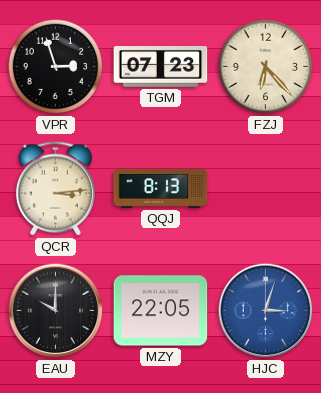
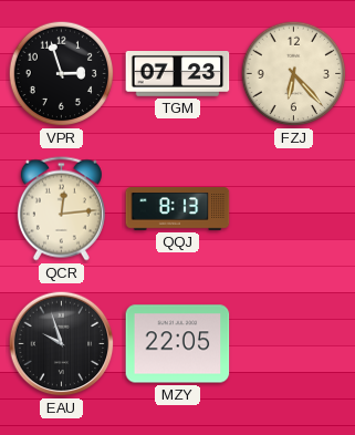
QCR: 3:14 -> 12:14 (61, 209)
EAU: 10:00 -> 9:57 (62, 344)
HJC: 3:03 -> none (266, 311)
